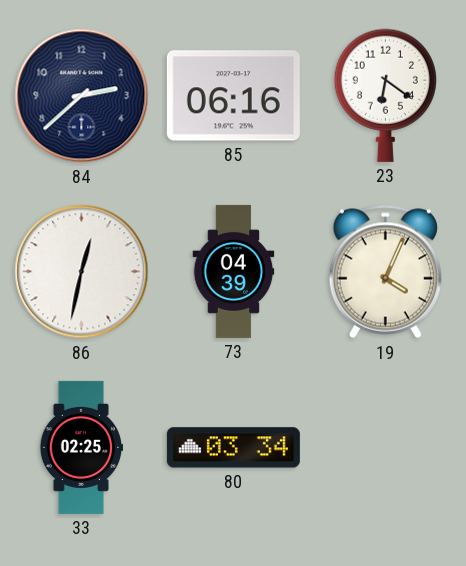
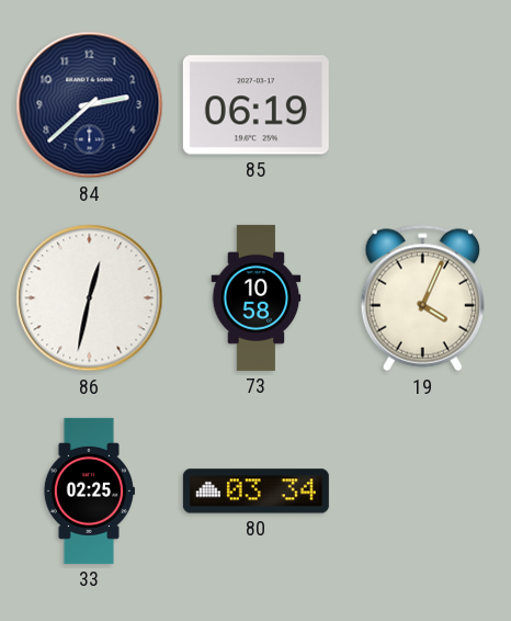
85: 06:16 -> 06:19 (256, 105)
23: 6:21 -> none (385, 95)
73: 04:39 -> 10:58 (257, 297)
